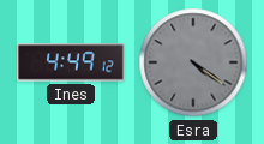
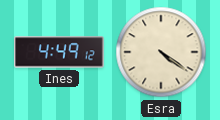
Esra dial: grey -> cream (161, 52)
